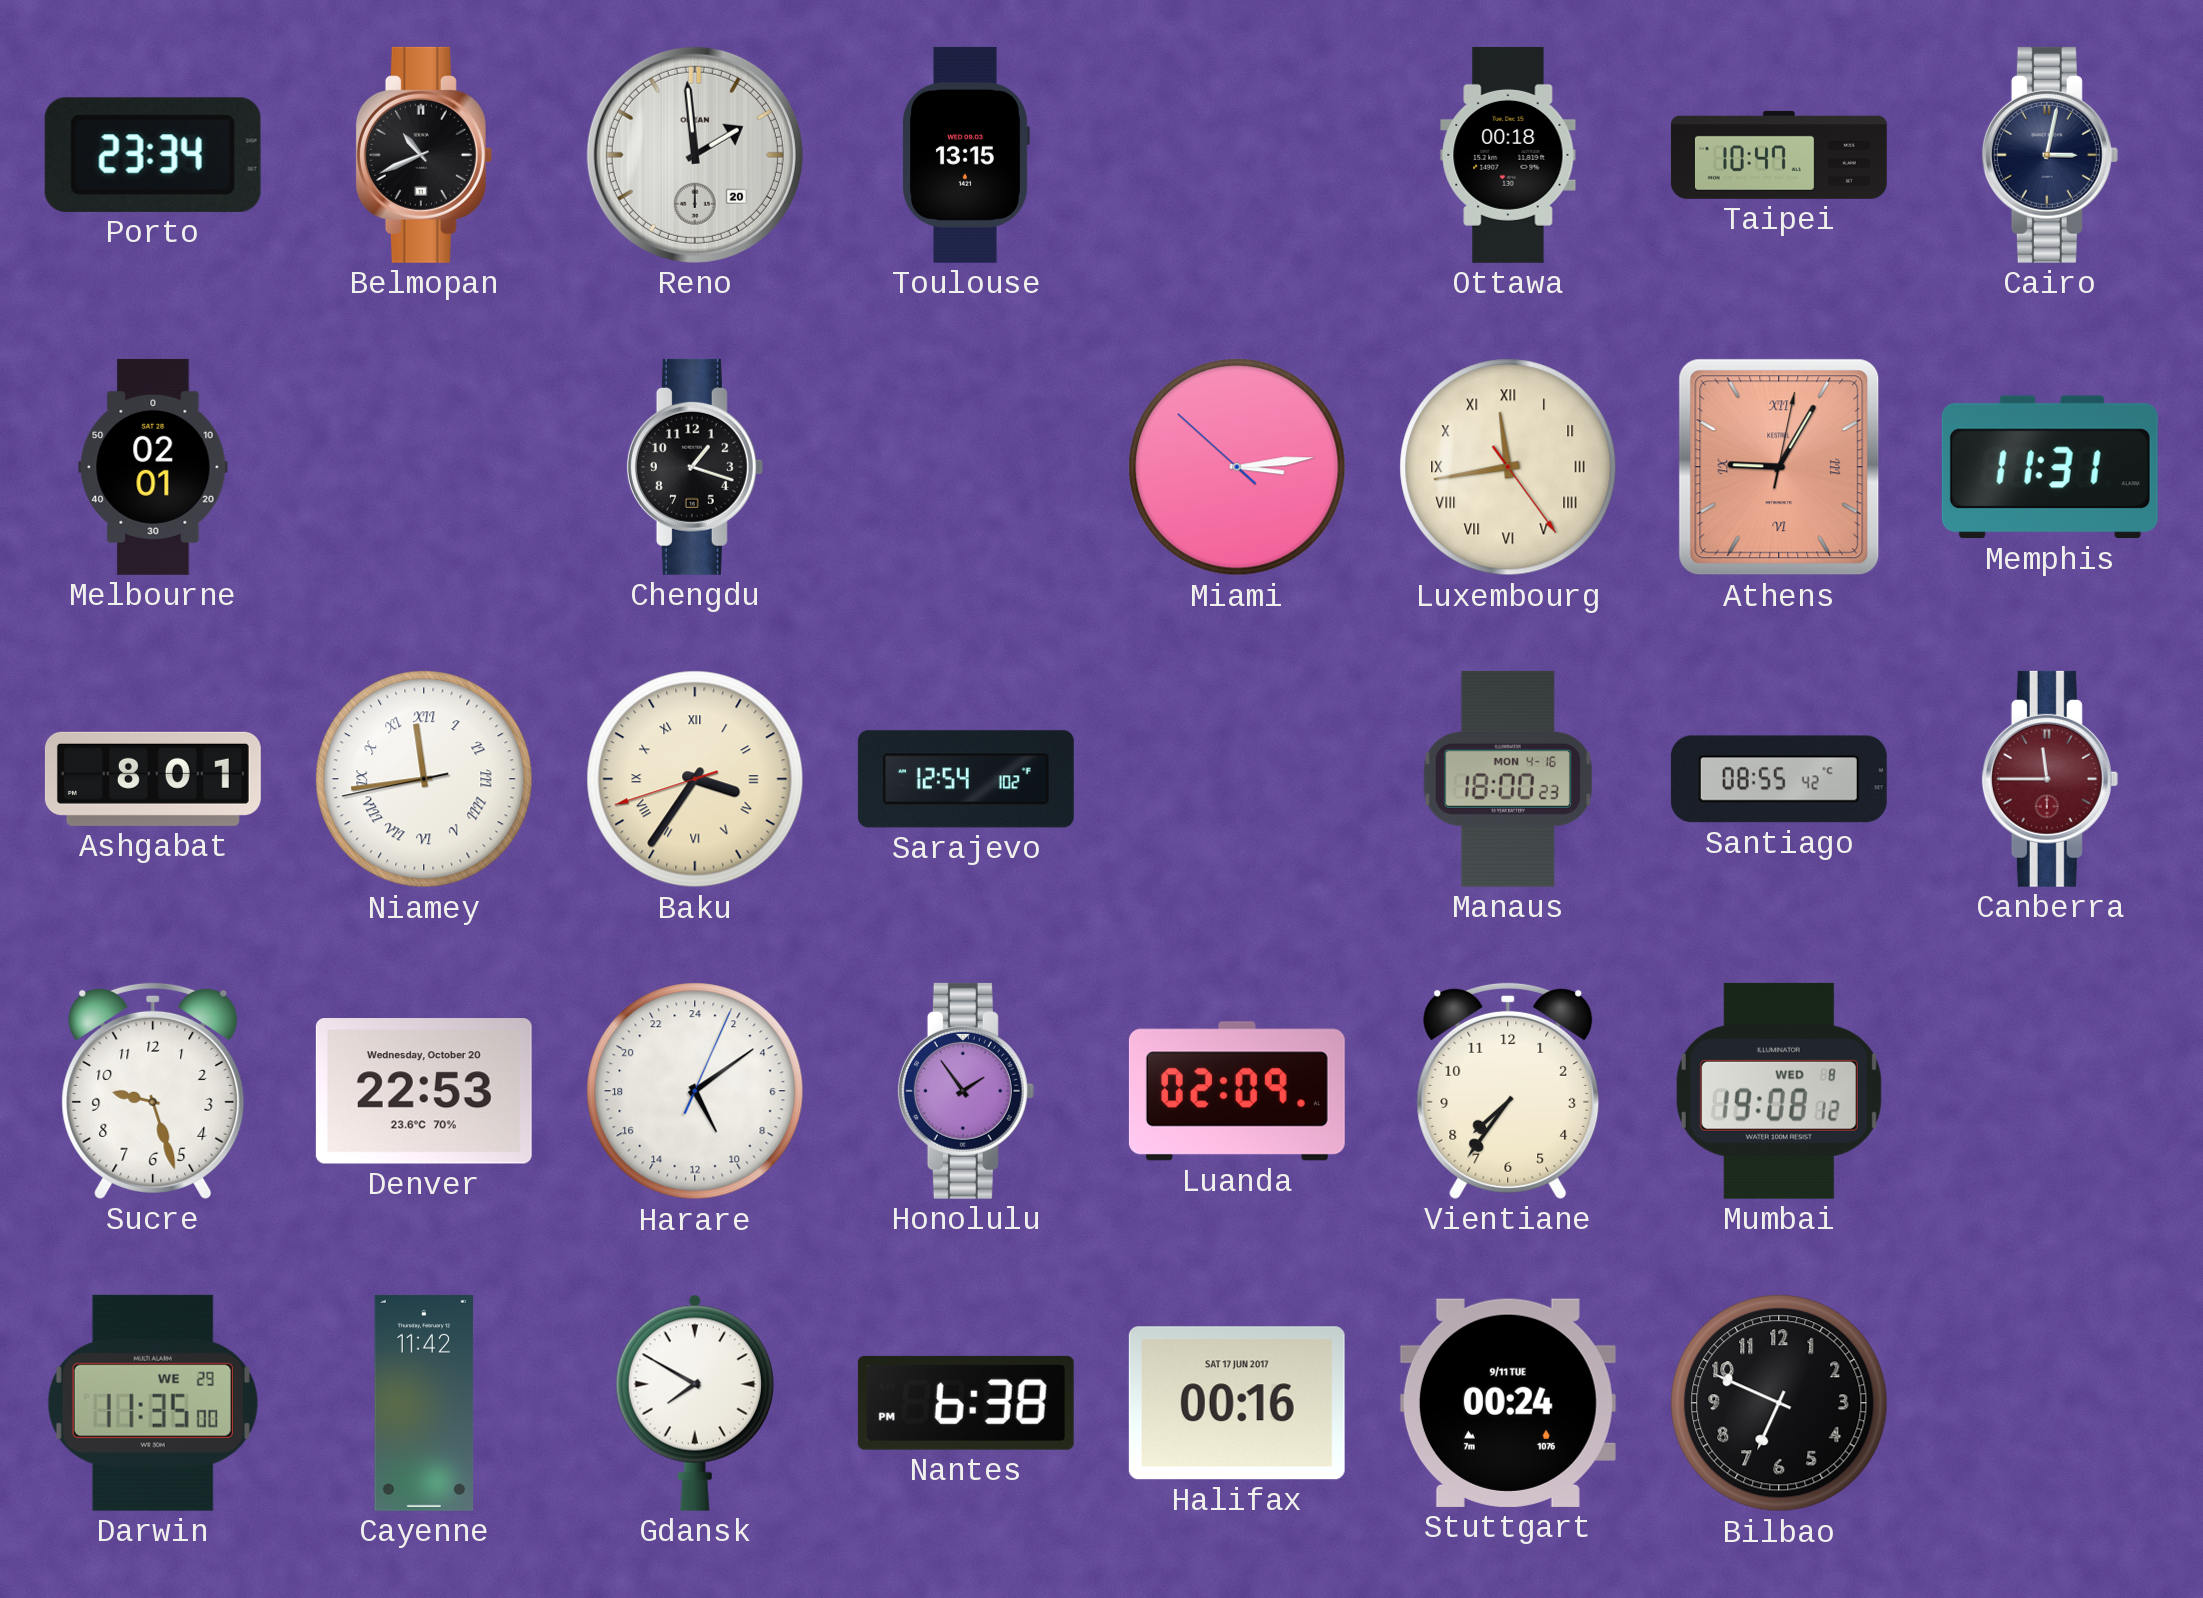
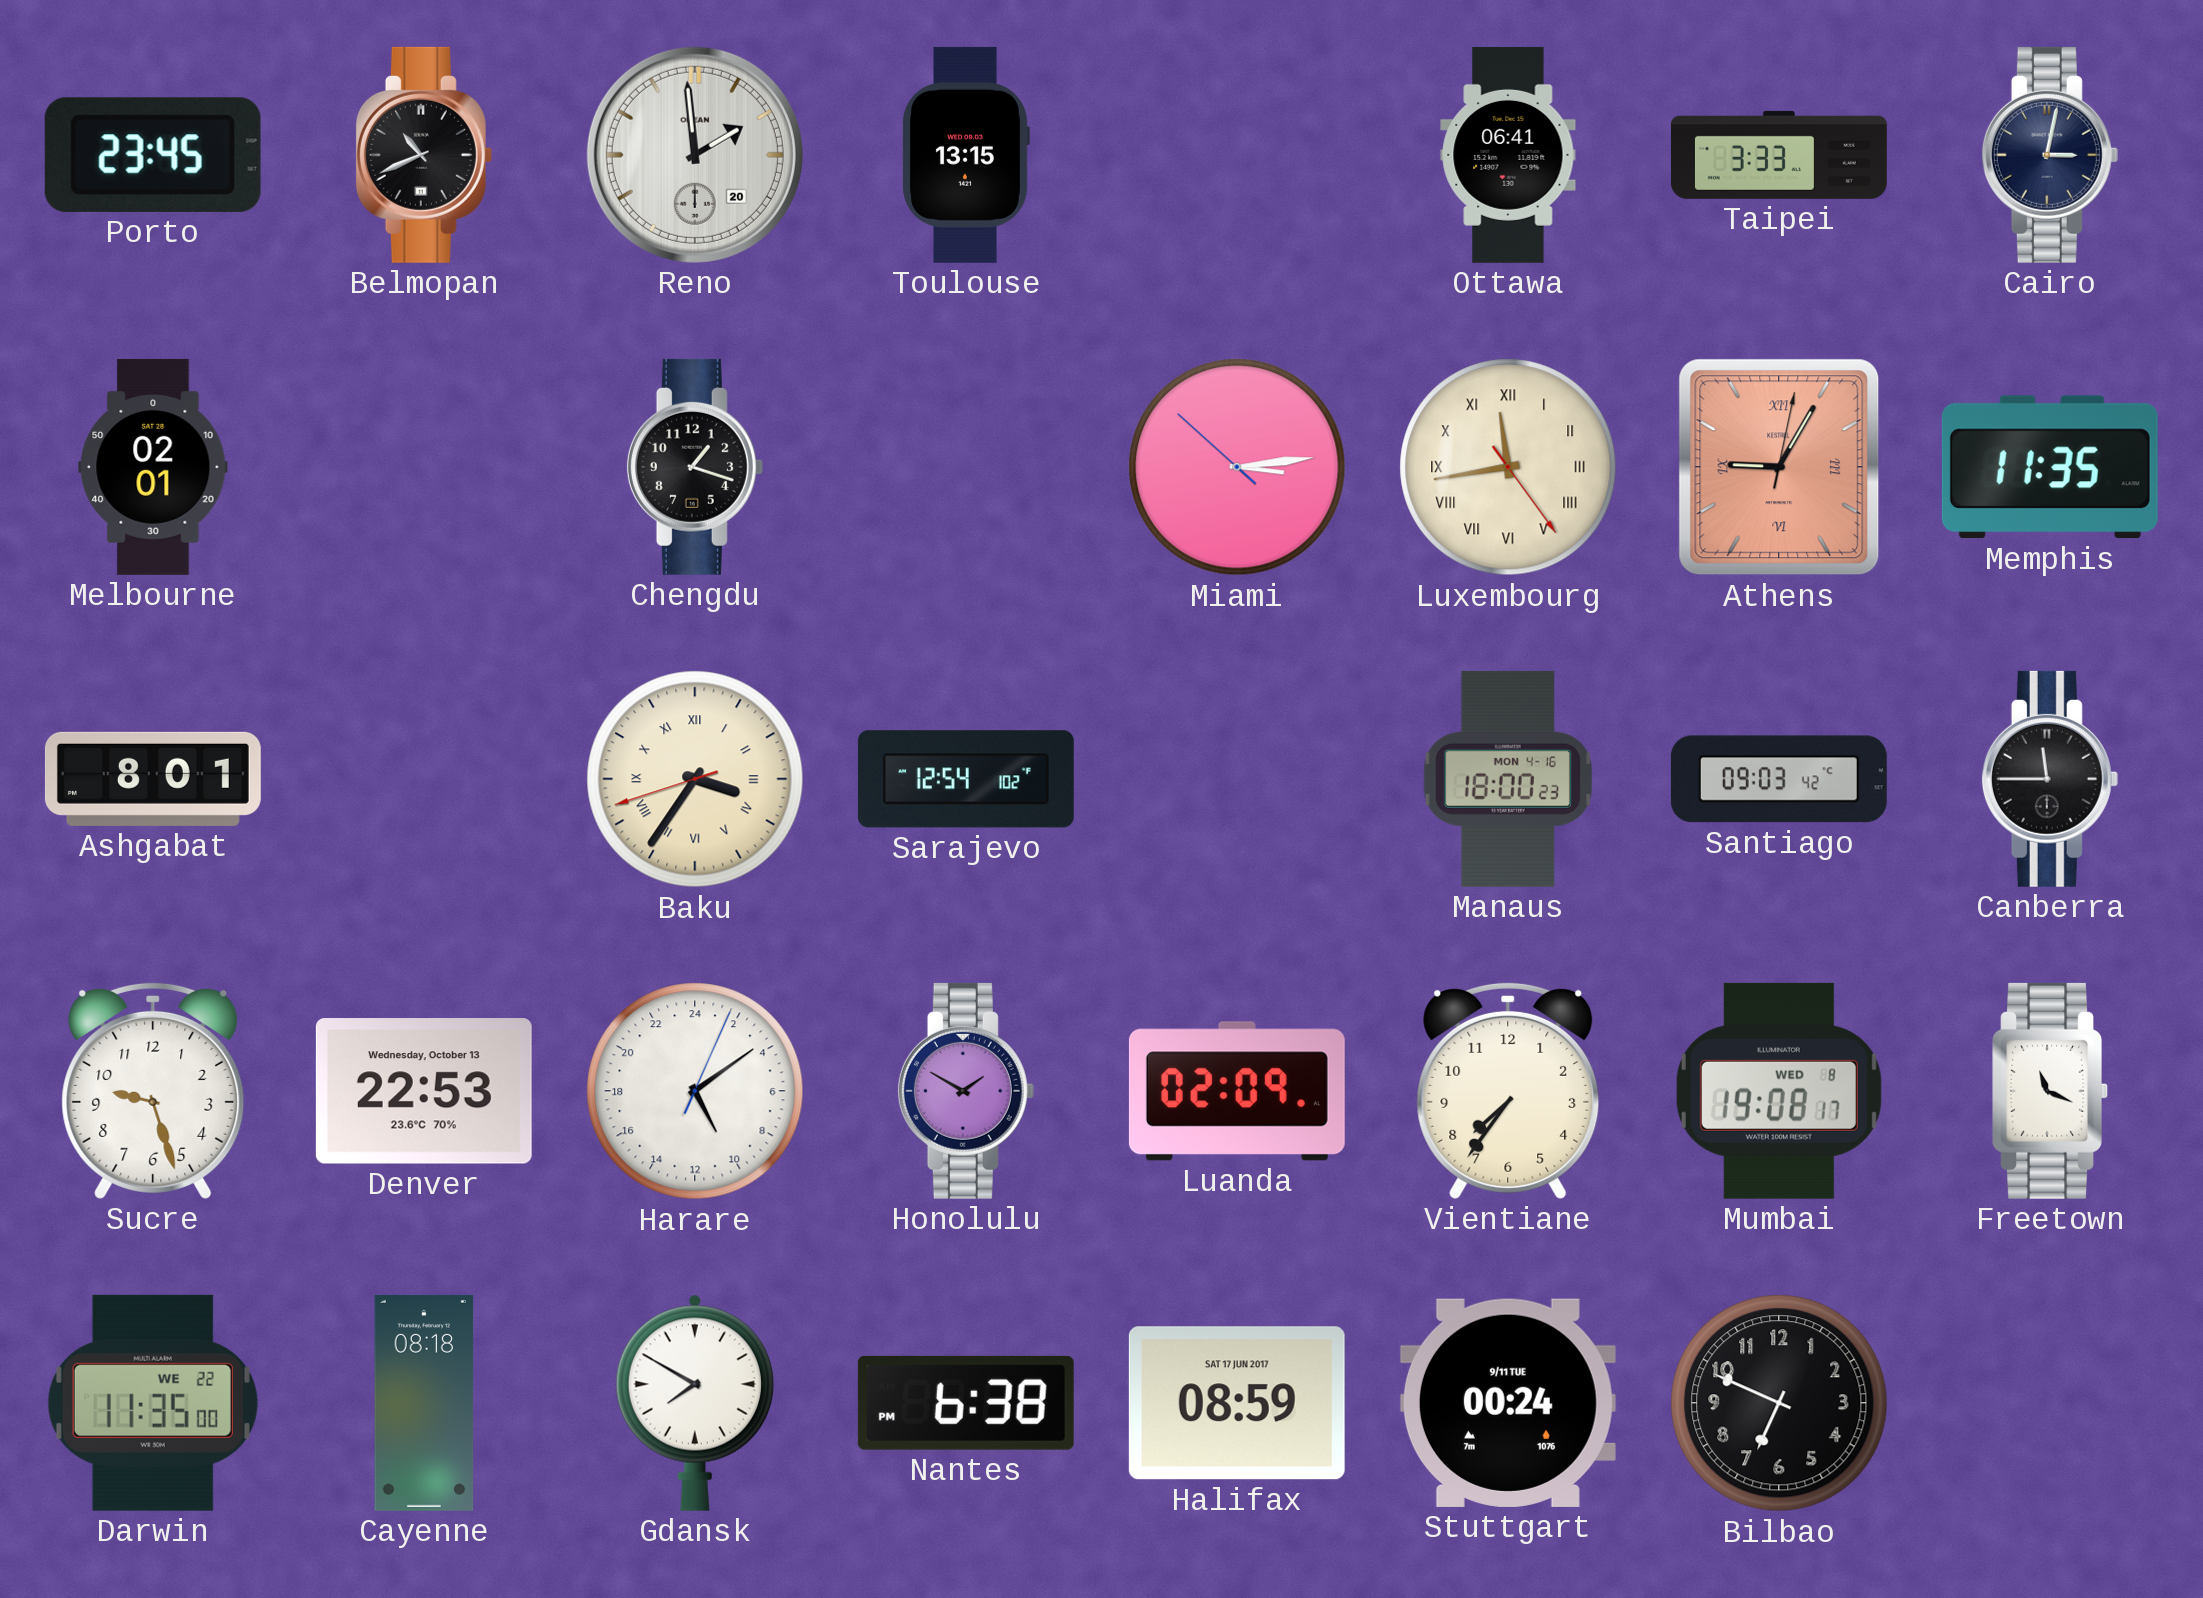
Porto: 23:34 -> 23:45 (153, 155)
Ottawa: 00:18 -> 06:41 (1508, 155)
Taipei: 10:47 -> 3:33 (1779, 155)
Memphis: 11:31 -> 11:35 (2050, 467)
Niamey: 11:43 -> none (424, 779)
Santiago: 08:55 -> 09:03 (1779, 779)
Canberra dial: burgundy -> black (2050, 779)
Denver date: Wednesday, October 20 -> Wednesday, October 13 (424, 1092)
Honolulu: 1:54 -> 1:50 (966, 1091)
Mumbai: 19:08:12 -> 19:08:17 (1779, 1091)
Freetown: none -> 11:19 (2050, 1091)
Darwin date: WE 29 -> WE 22 (153, 1403)
Cayenne: 11:42 -> 08:18 (424, 1403)
Halifax: 00:16 -> 08:59 (1237, 1403)
